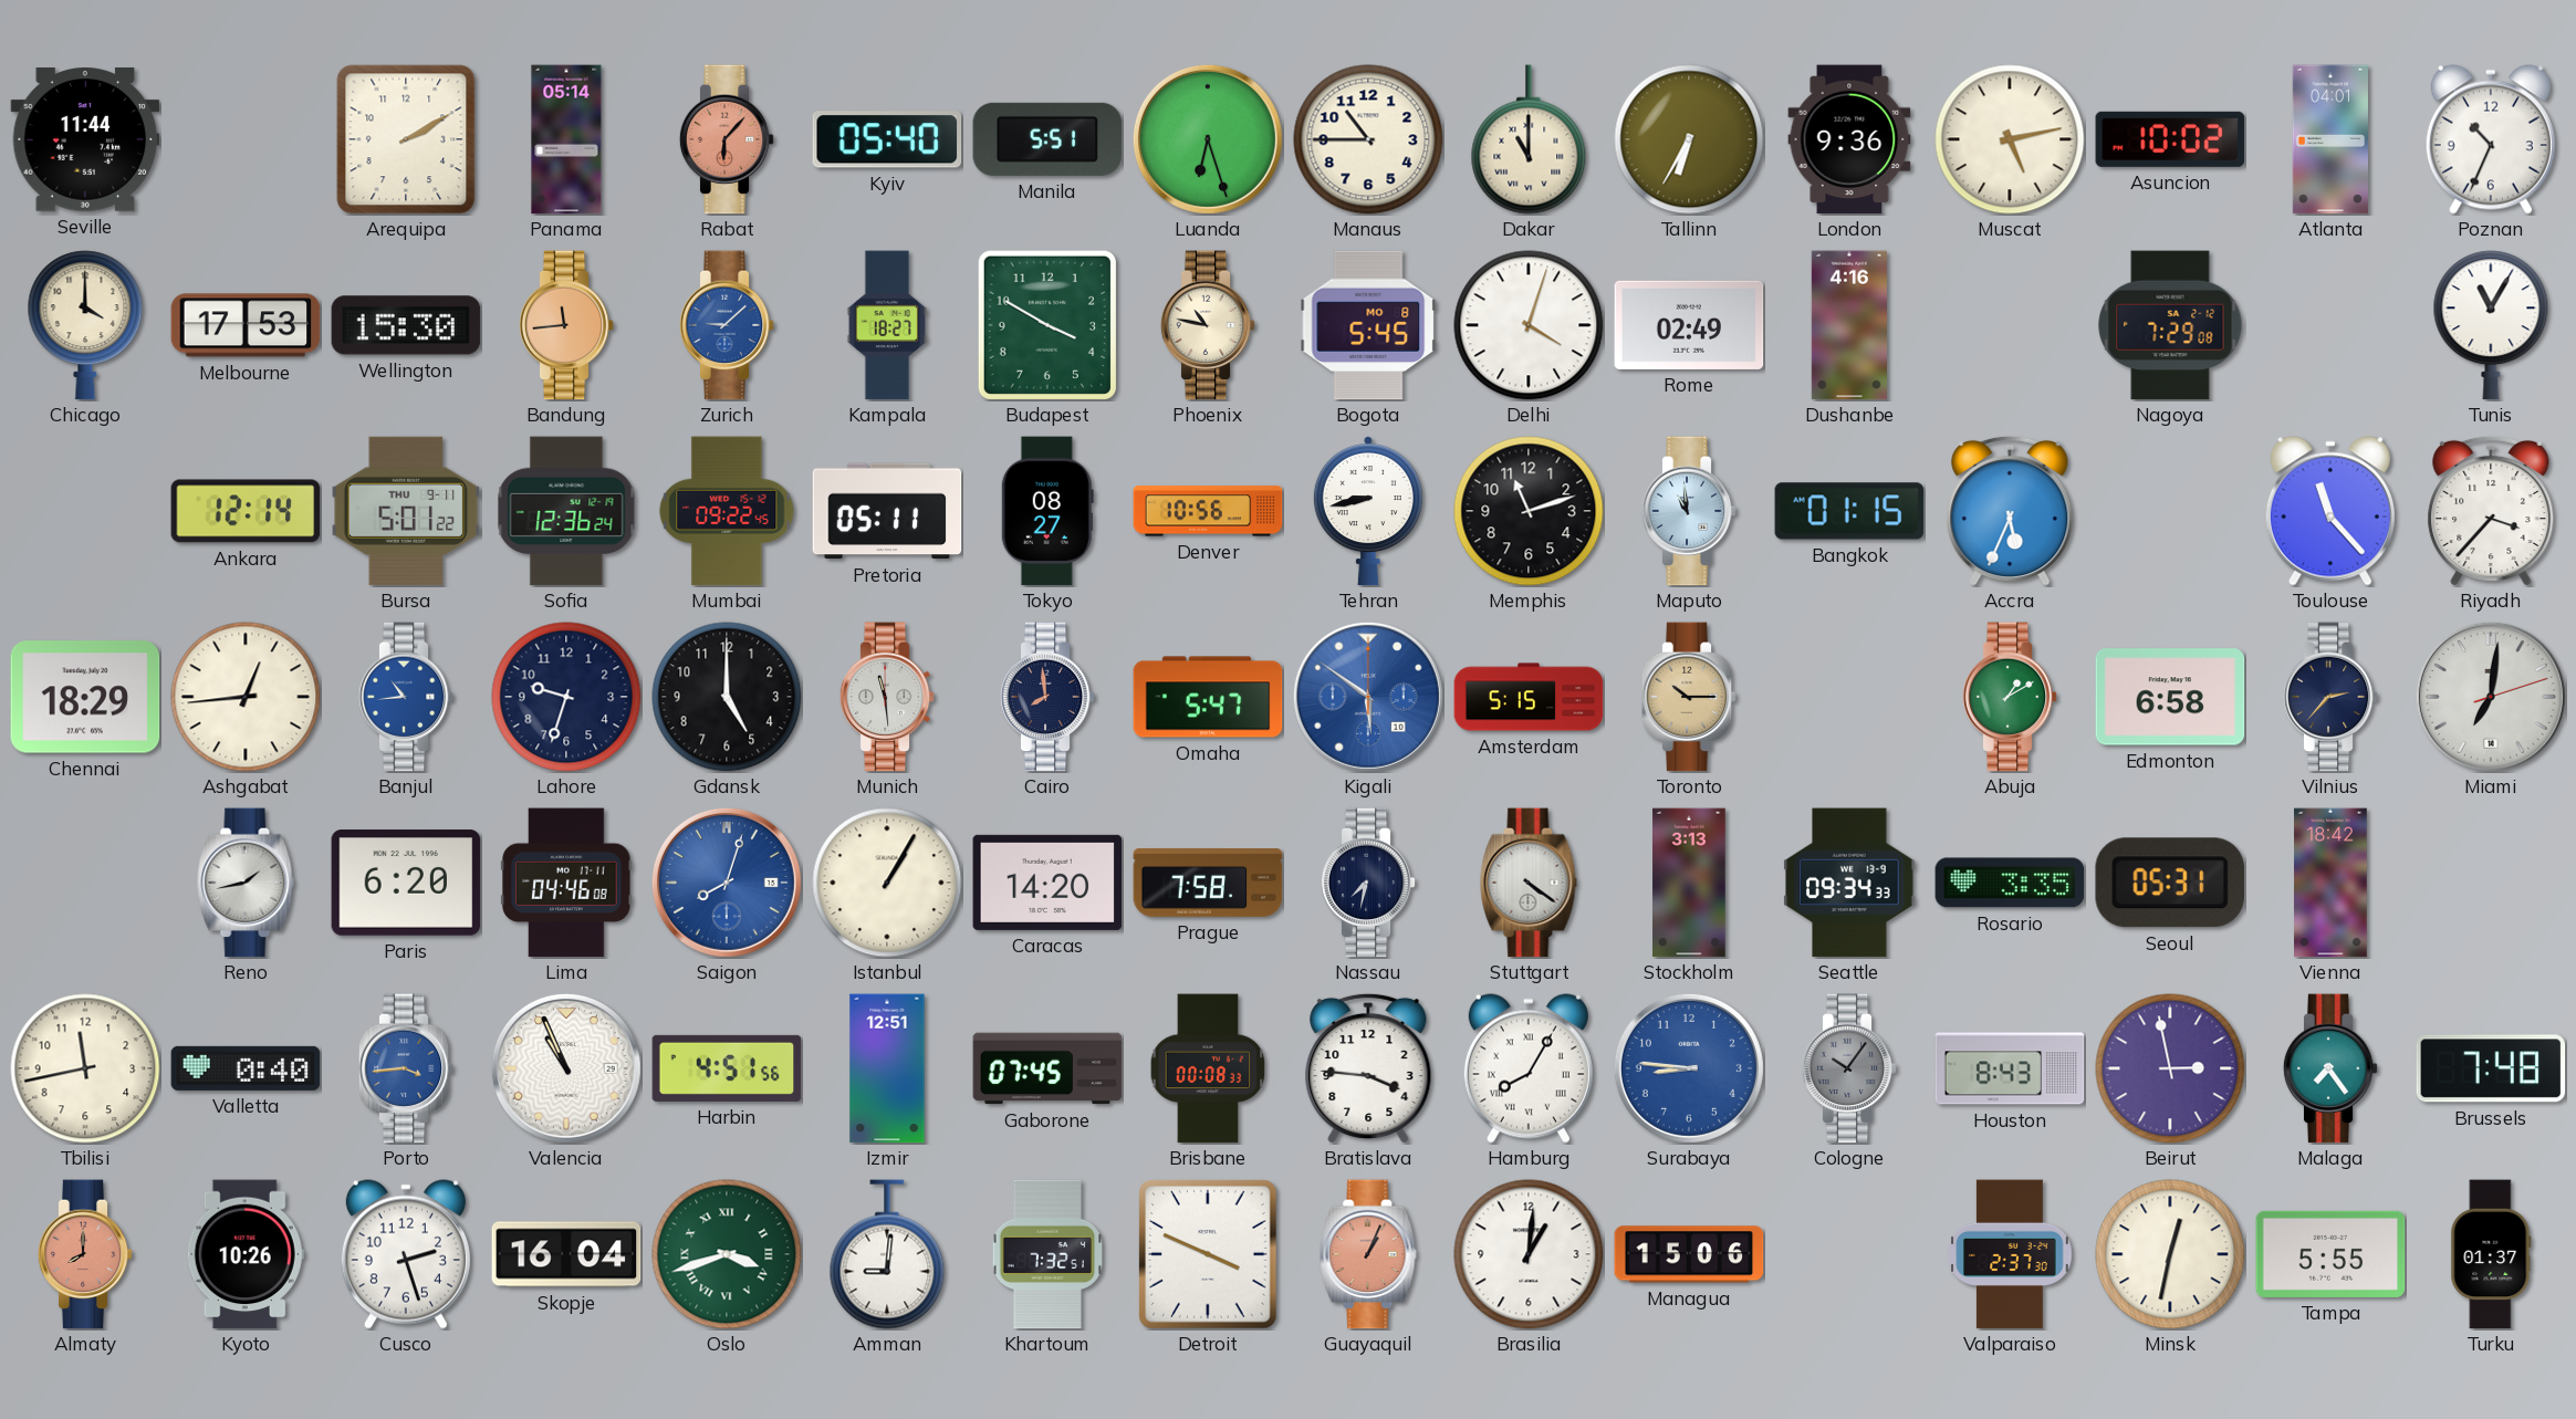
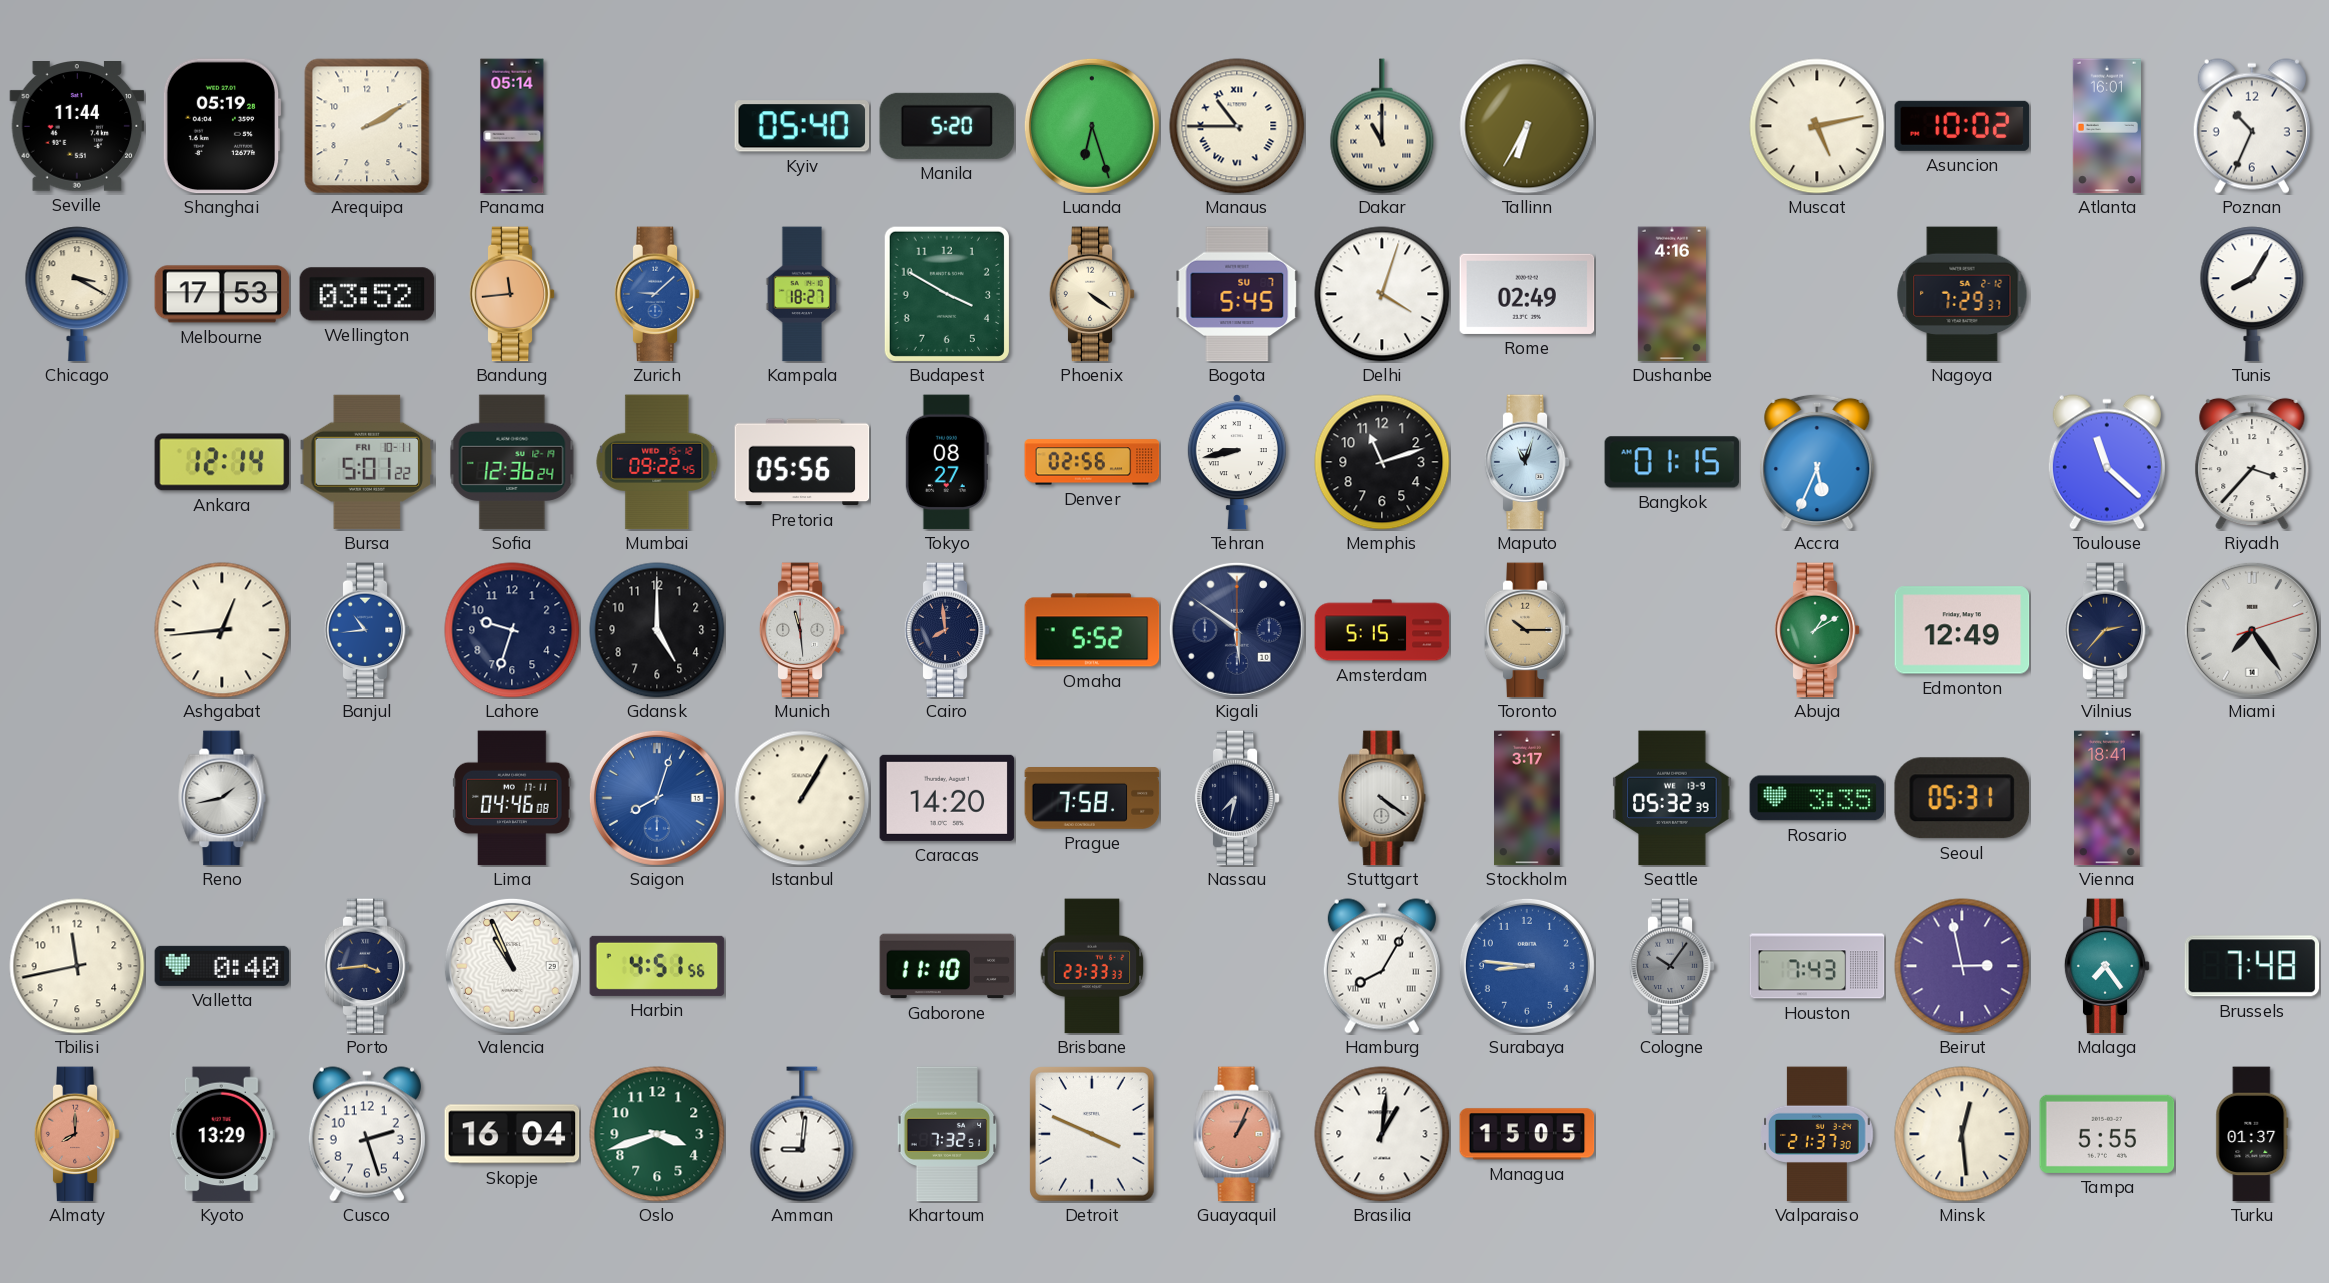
Shanghai: none -> 05:19 (222, 126)
Rabat: 6:07 -> none (727, 139)
Manila: 5:51 -> 5:20 (947, 126)
Manaus numerals: Arabic -> Roman (1237, 126)
London: 9:36 -> none (1849, 139)
Atlanta: 04:01 -> 16:01 (2107, 126)
Chicago: 4:00 -> 3:20 (77, 294)
Wellington: 15:30 -> 03:52 (367, 294)
Phoenix: 10:47 -> 4:21 (1092, 294)
Bogota date: MO 8 -> SU 7 (1237, 294)
Nagoya: 7:29:08 -> 7:29:37 (1962, 294)
Tunis: 11:05 -> 8:05 (2252, 294)
Bursa date: THU 9-11 -> FRI 10-11 (367, 462)
Pretoria: 05:11 -> 05:56 (802, 462)
Denver: 10:56 -> 02:56 (1092, 462)
Maputo: 10:59 -> 11:03 (1527, 462)
Toulouse: 11:23 -> 11:22 (2107, 462)
Chennai: 18:29 -> none (85, 697)
Omaha: 5:47 -> 5:52 (1092, 630)
Kigali dial: blue -> navy (1237, 630)
Edmonton: 6:58 -> 12:49 (1962, 630)
Miami: 7:01 -> 7:24 (2252, 630)
Paris: 6:20 -> none (406, 883)
Stockholm: 3:13 -> 3:17 (1527, 798)
Seattle: 09:34 -> 05:32 (1672, 798)
Vienna: 18:42 -> 18:41 (2107, 798)
Porto dial: blue -> navy (367, 966)
Izmir: 12:51 -> none (887, 1068)
Gaborone: 07:45 -> 11:10 (947, 966)
Brisbane: 00:08 -> 23:33 (1092, 966)
Bratislava: 3:46 -> none (1368, 1068)
Houston: 8:43 -> 7:43 (1817, 966)
Kyoto: 10:26 -> 13:29 (222, 1134)
Oslo numerals: Roman -> Arabic (657, 1134)
Managua: 15:06 -> 15:05 (1527, 1134)
Valparaiso: 2:37 -> 21:37 (1817, 1134)
Minsk: 12:32 -> 12:29 (1962, 1134)
